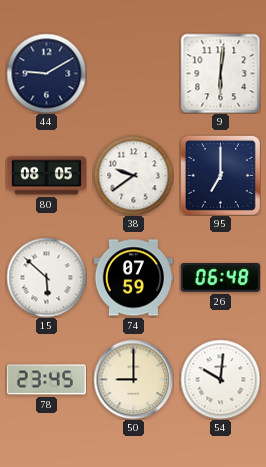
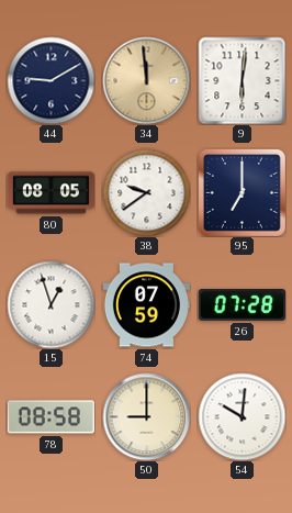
34: none -> 11:59 (146, 80)
15: 5:52 -> 12:57 (50, 304)
26: 06:48 -> 07:28 (242, 305)
78: 23:45 -> 08:58 (50, 417)
